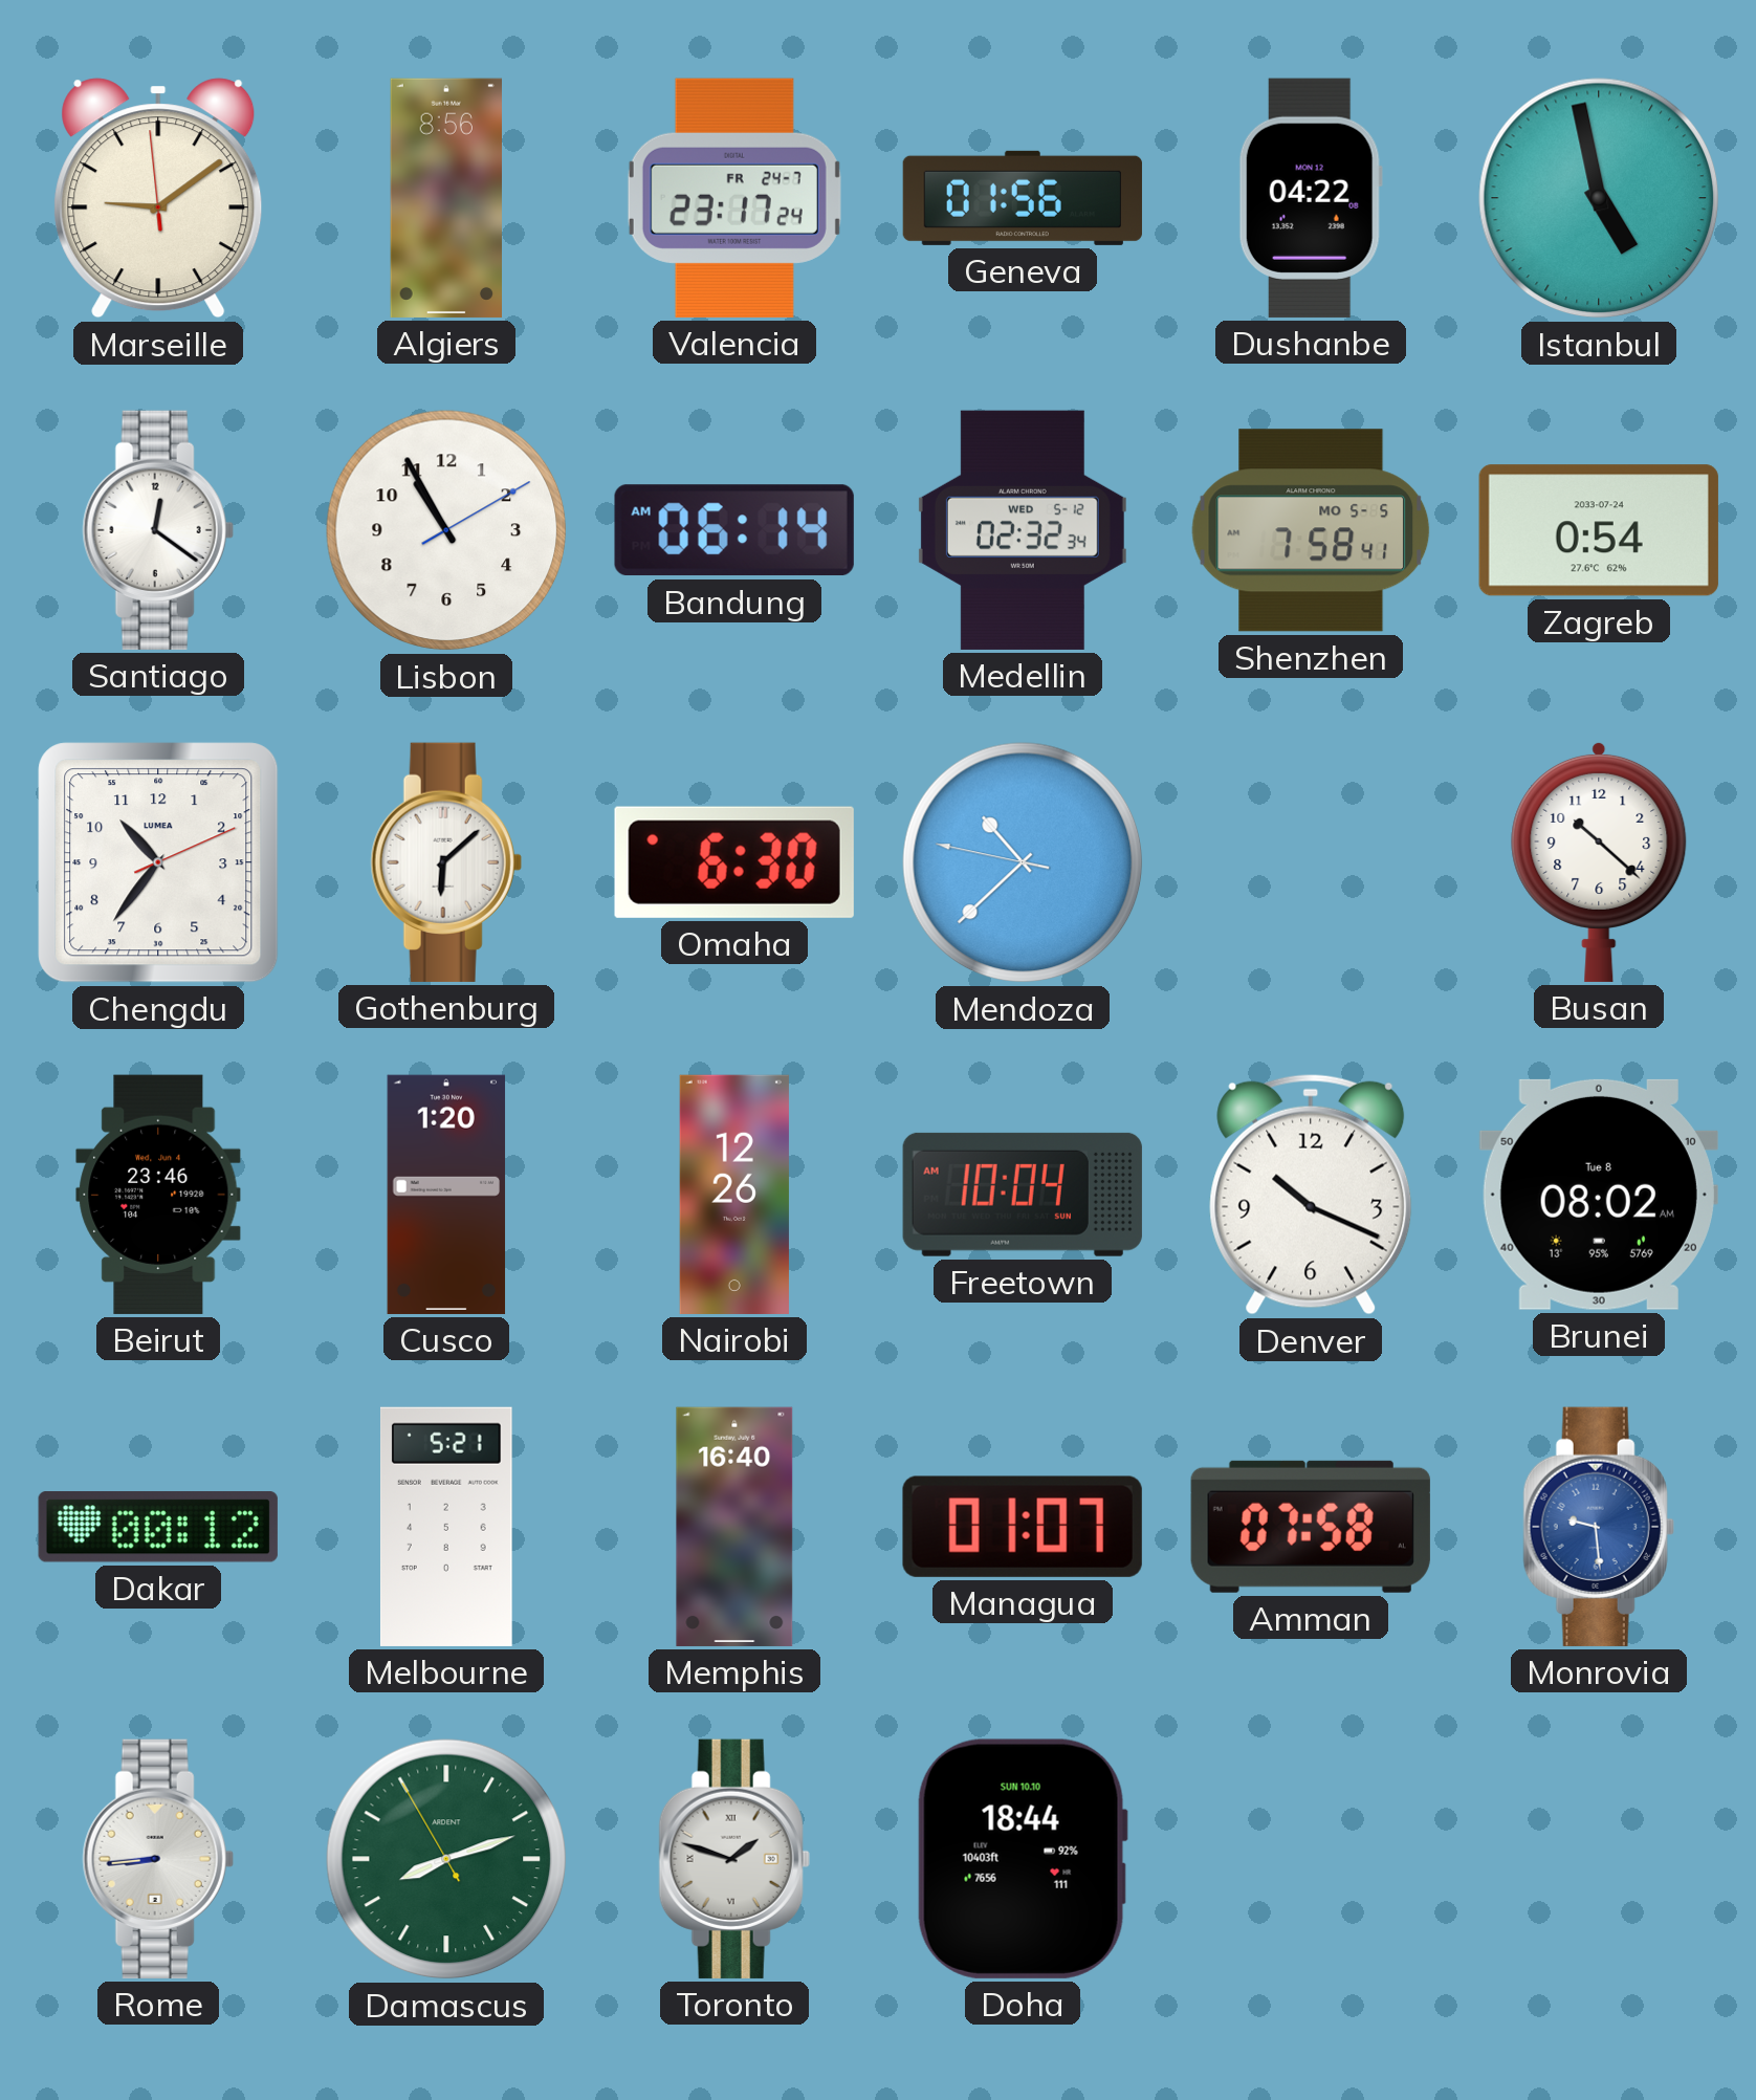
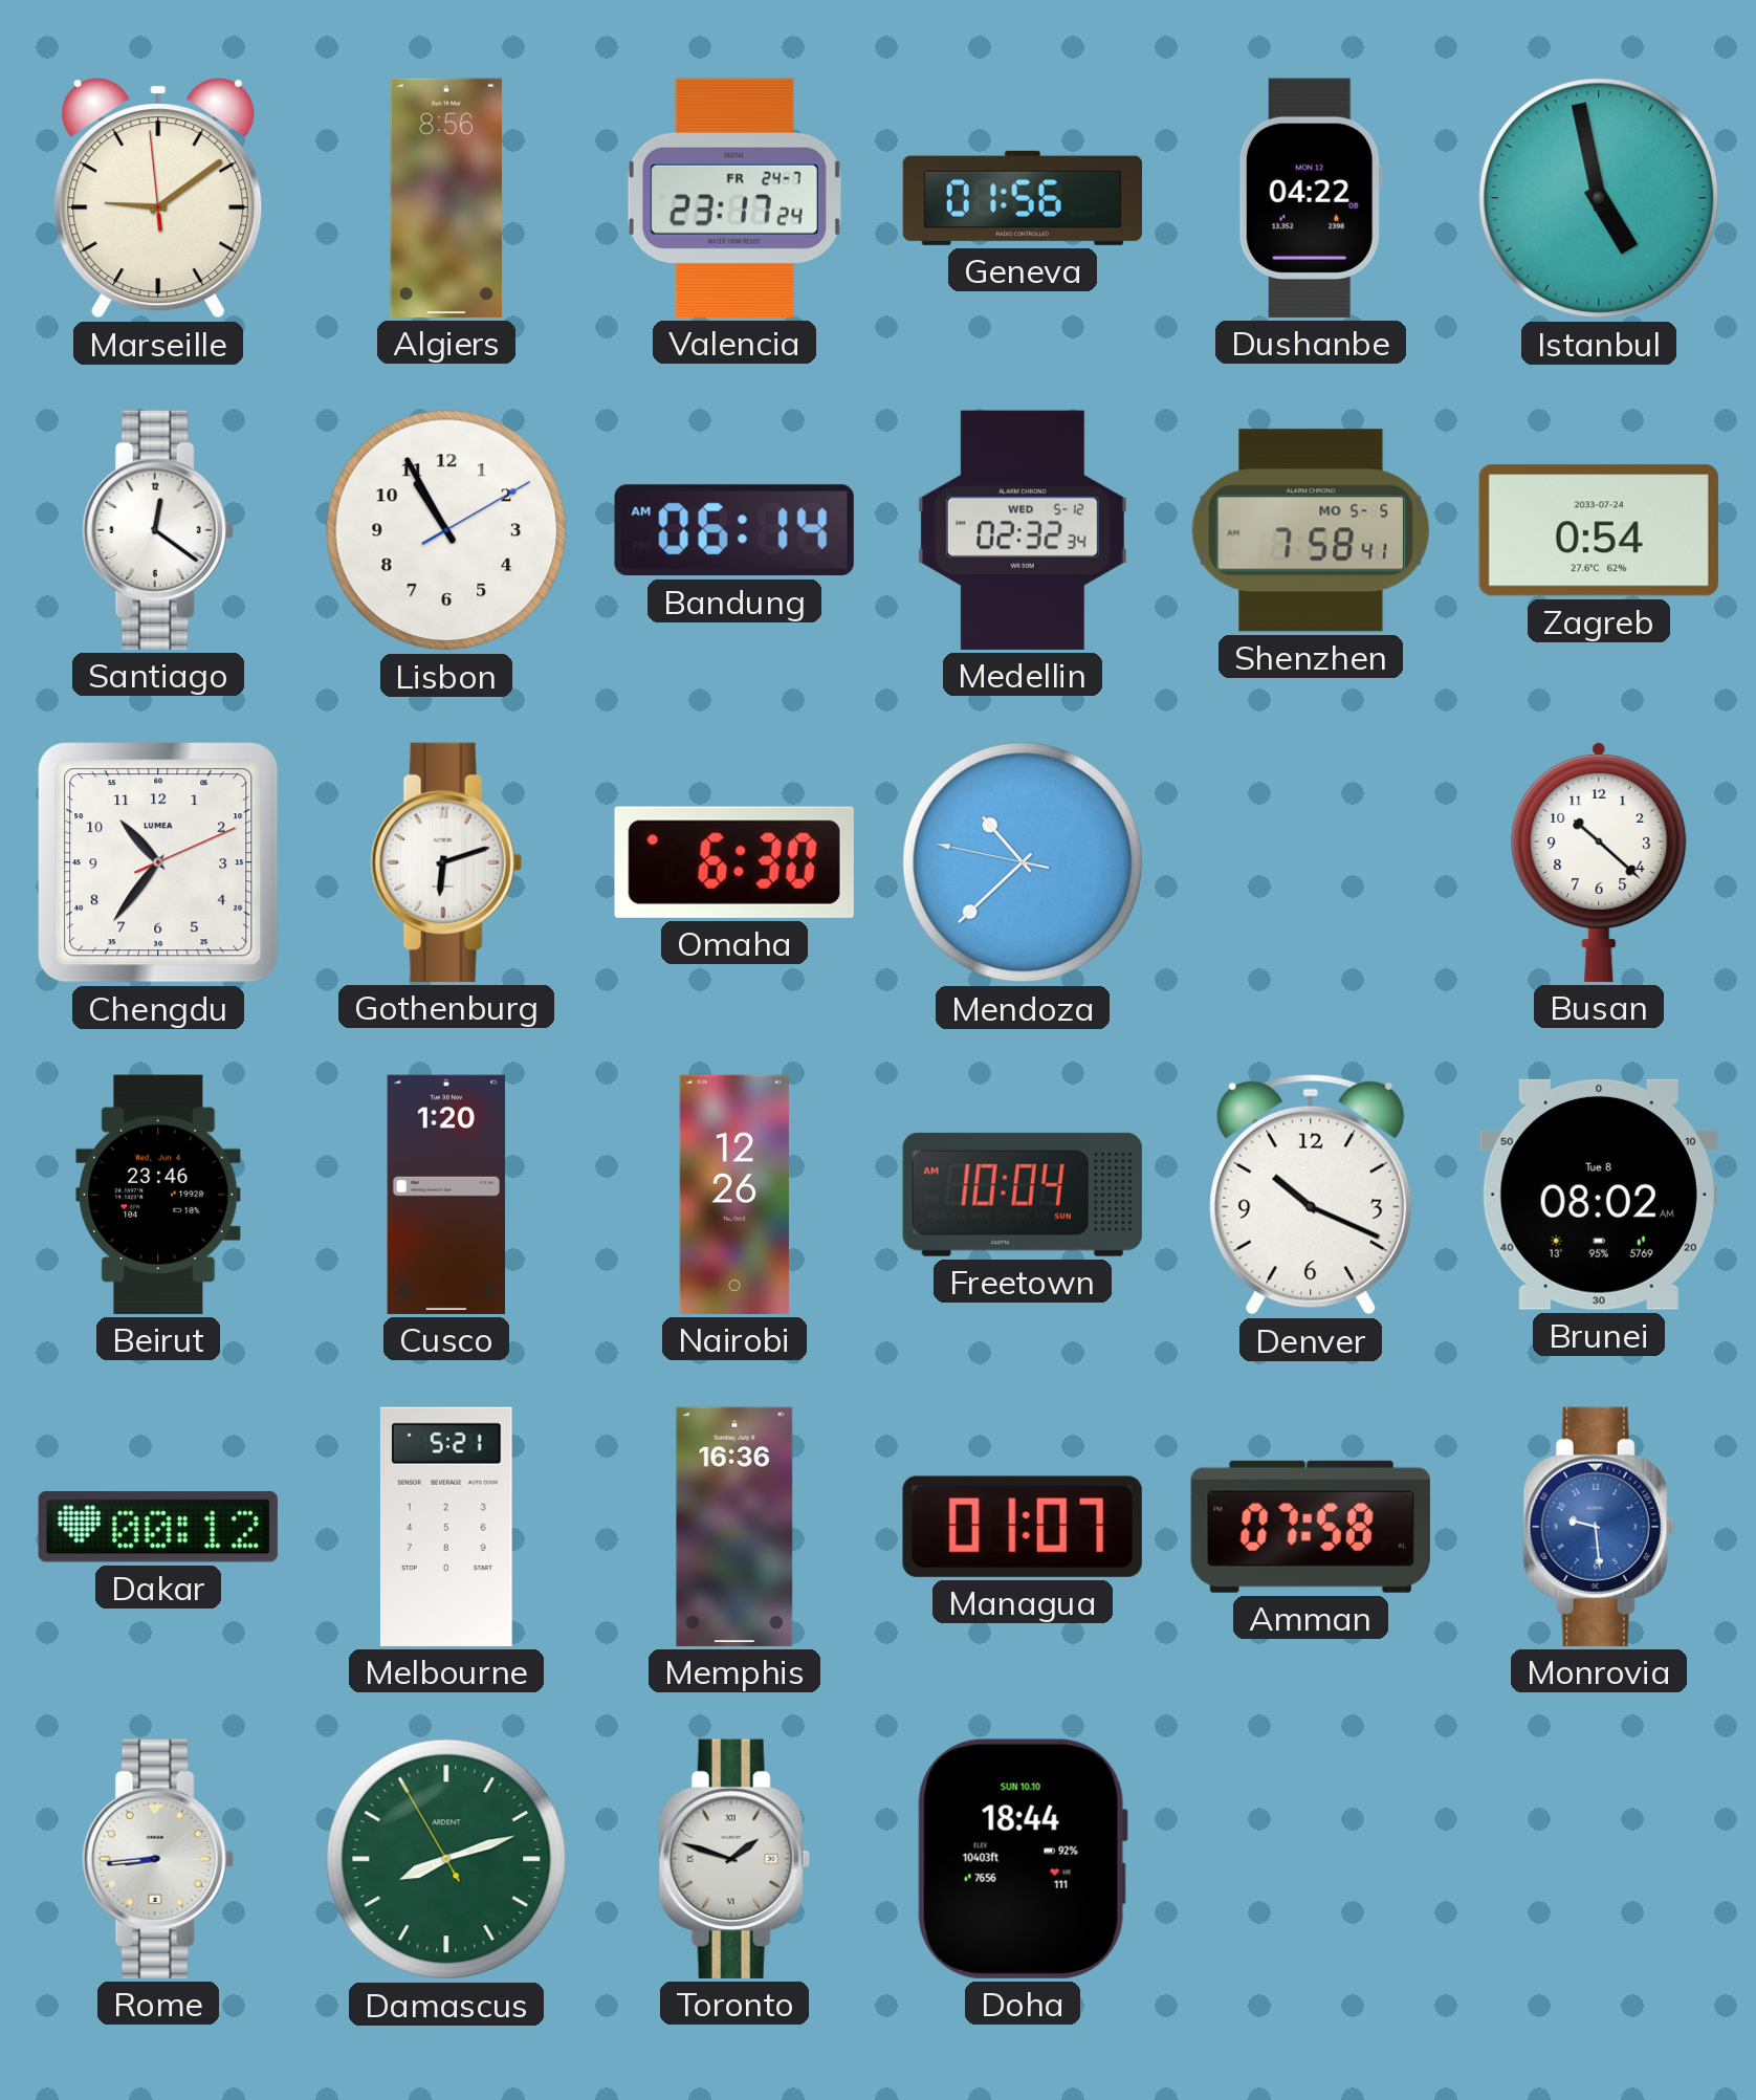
Gothenburg: 6:08 -> 6:12 (446, 862)
Memphis: 16:40 -> 16:36 (734, 1527)
